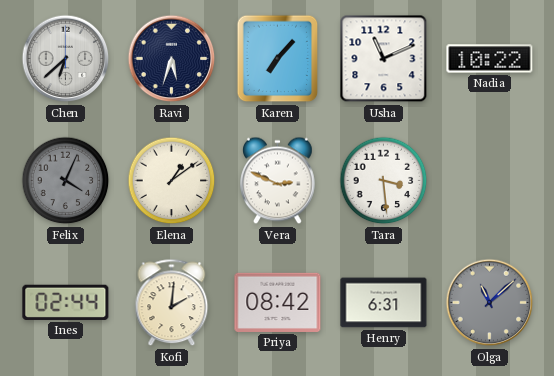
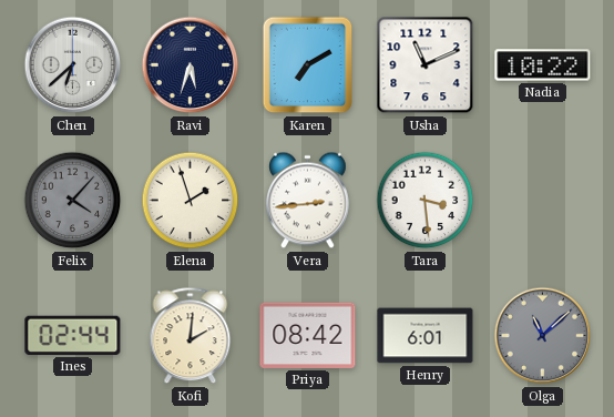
Karen: 7:07 -> 7:10 (308, 65)
Felix: 4:04 -> 4:07 (73, 201)
Elena: 1:09 -> 1:57 (191, 201)
Vera: 2:49 -> 2:44 (308, 201)
Henry: 6:31 -> 6:01 (426, 336)
